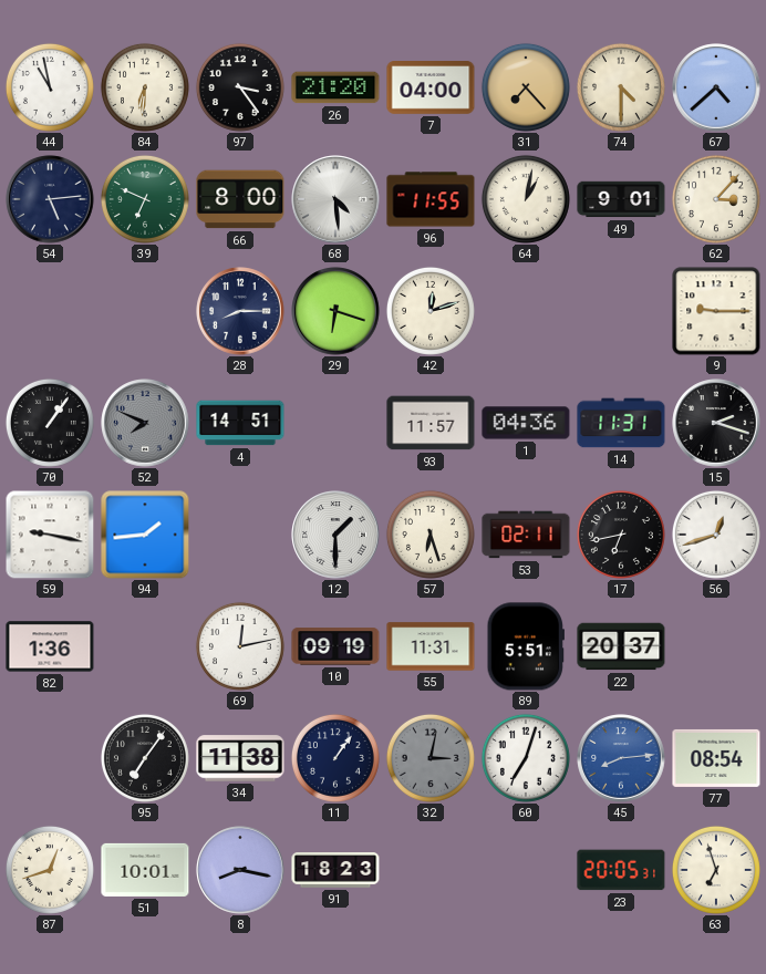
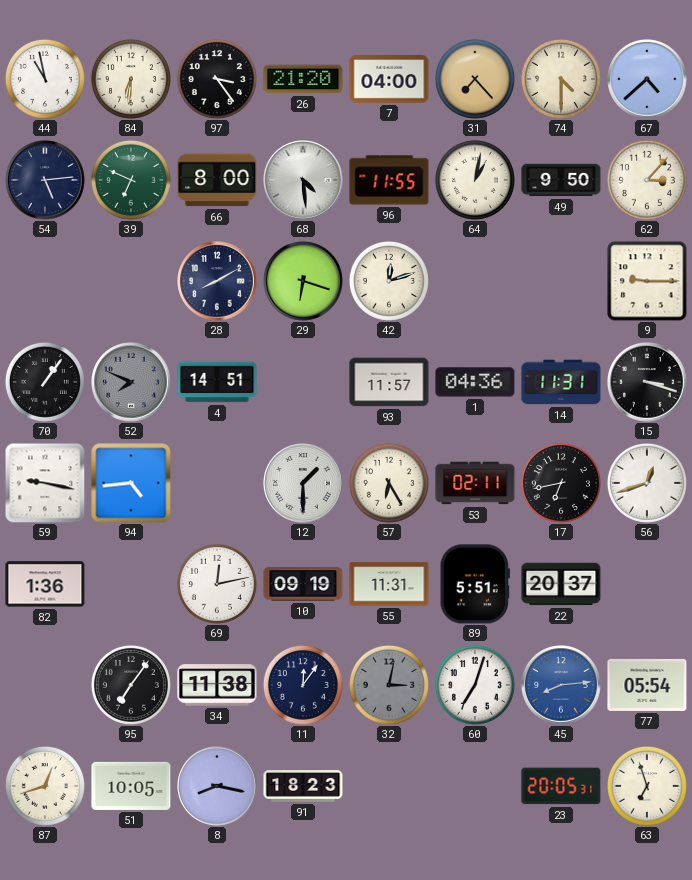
49: 9:01 -> 9:50 (561, 180)
28: 8:15 -> 8:10 (217, 281)
15: 2:18 -> 3:18 (647, 382)
94: 1:44 -> 4:44 (131, 483)
57: 6:27 -> 6:25 (389, 483)
11: 1:06 -> 12:06 (303, 685)
77: 08:54 -> 05:54 (647, 685)
51: 10:01 -> 10:05 (131, 786)
